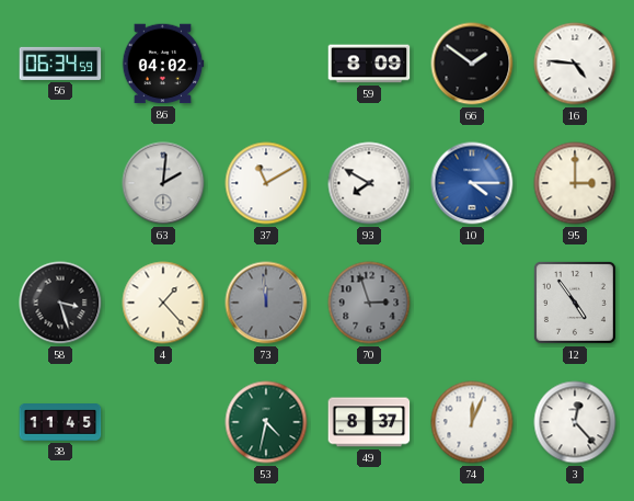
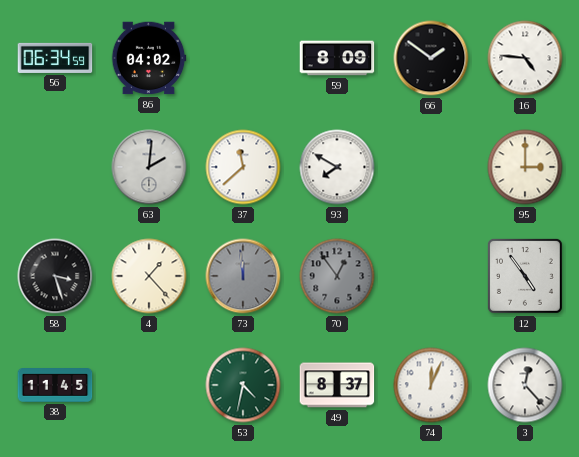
37: 11:10 -> 11:38 (243, 167)
10: 4:15 -> none (472, 183)
70: 2:57 -> 12:54 (337, 276)
